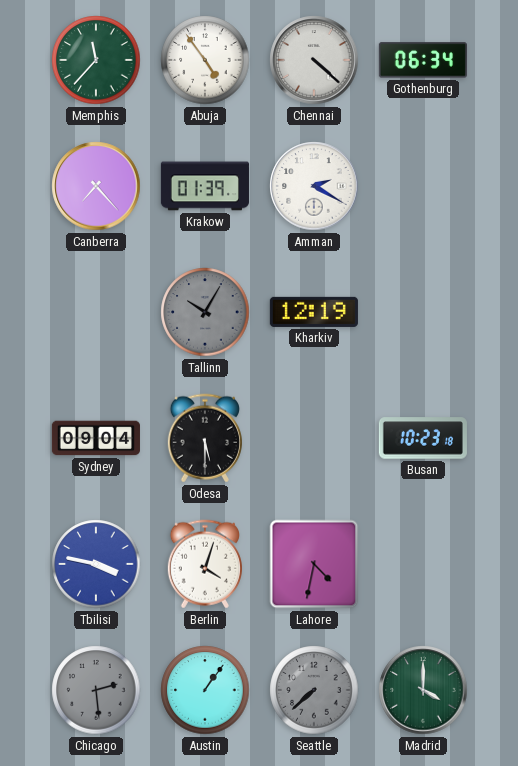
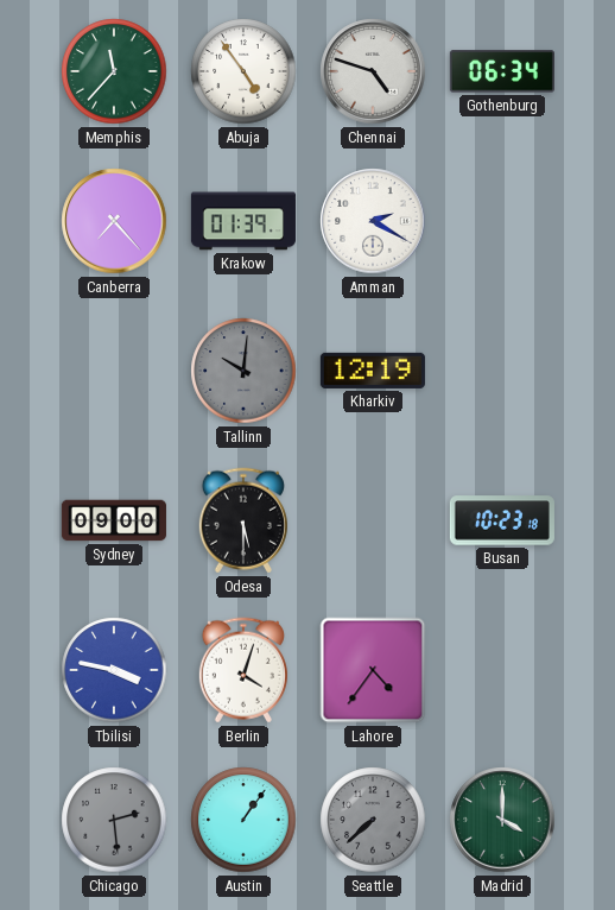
Chennai: 4:22 -> 4:48 (373, 71)
Tallinn: 10:05 -> 10:01 (243, 371)
Sydney: 09:04 -> 09:00 (114, 520)
Lahore: 4:32 -> 4:36 (373, 670)
